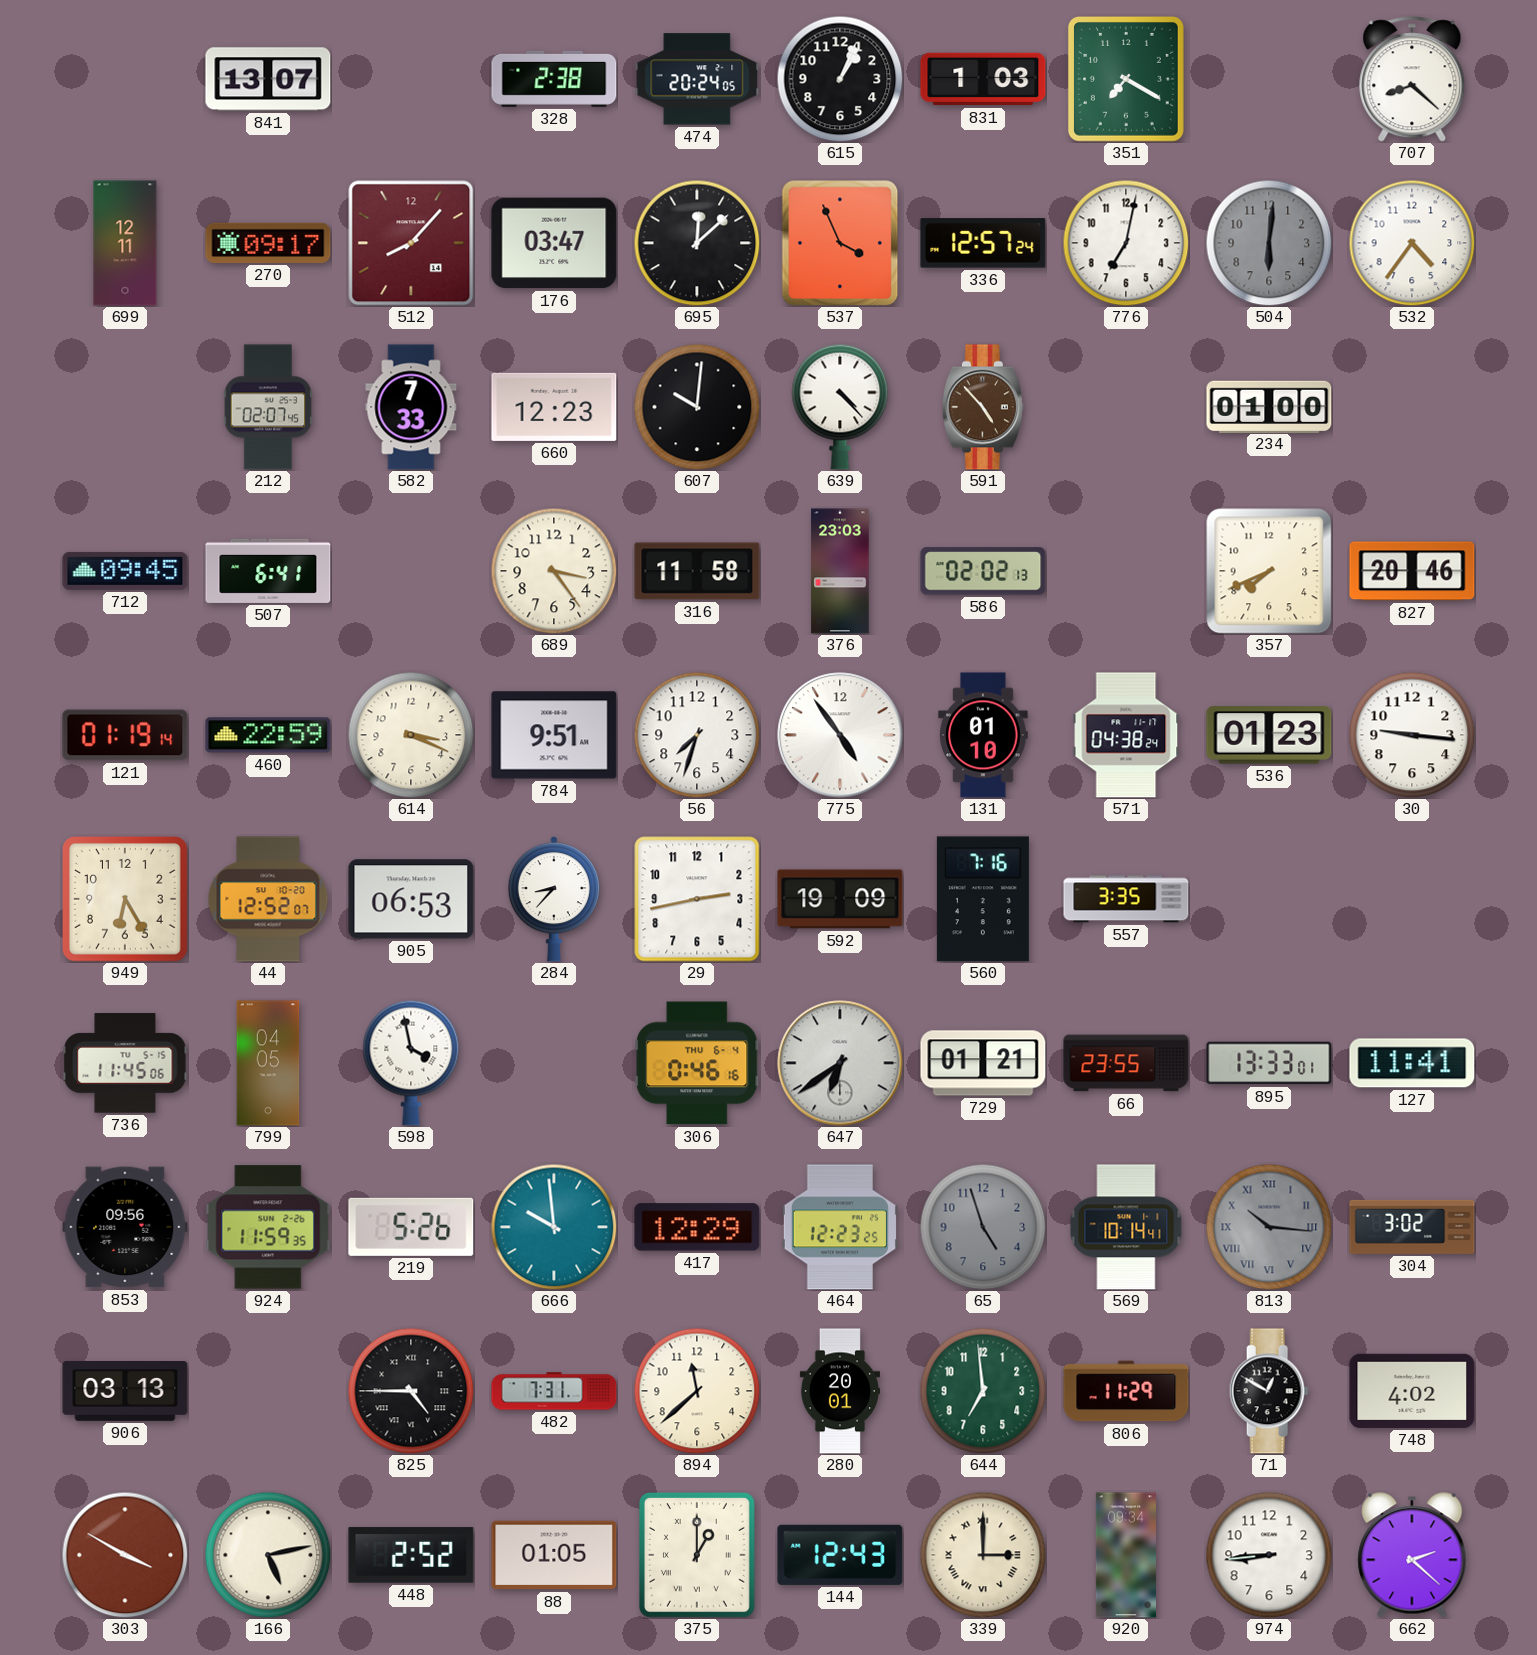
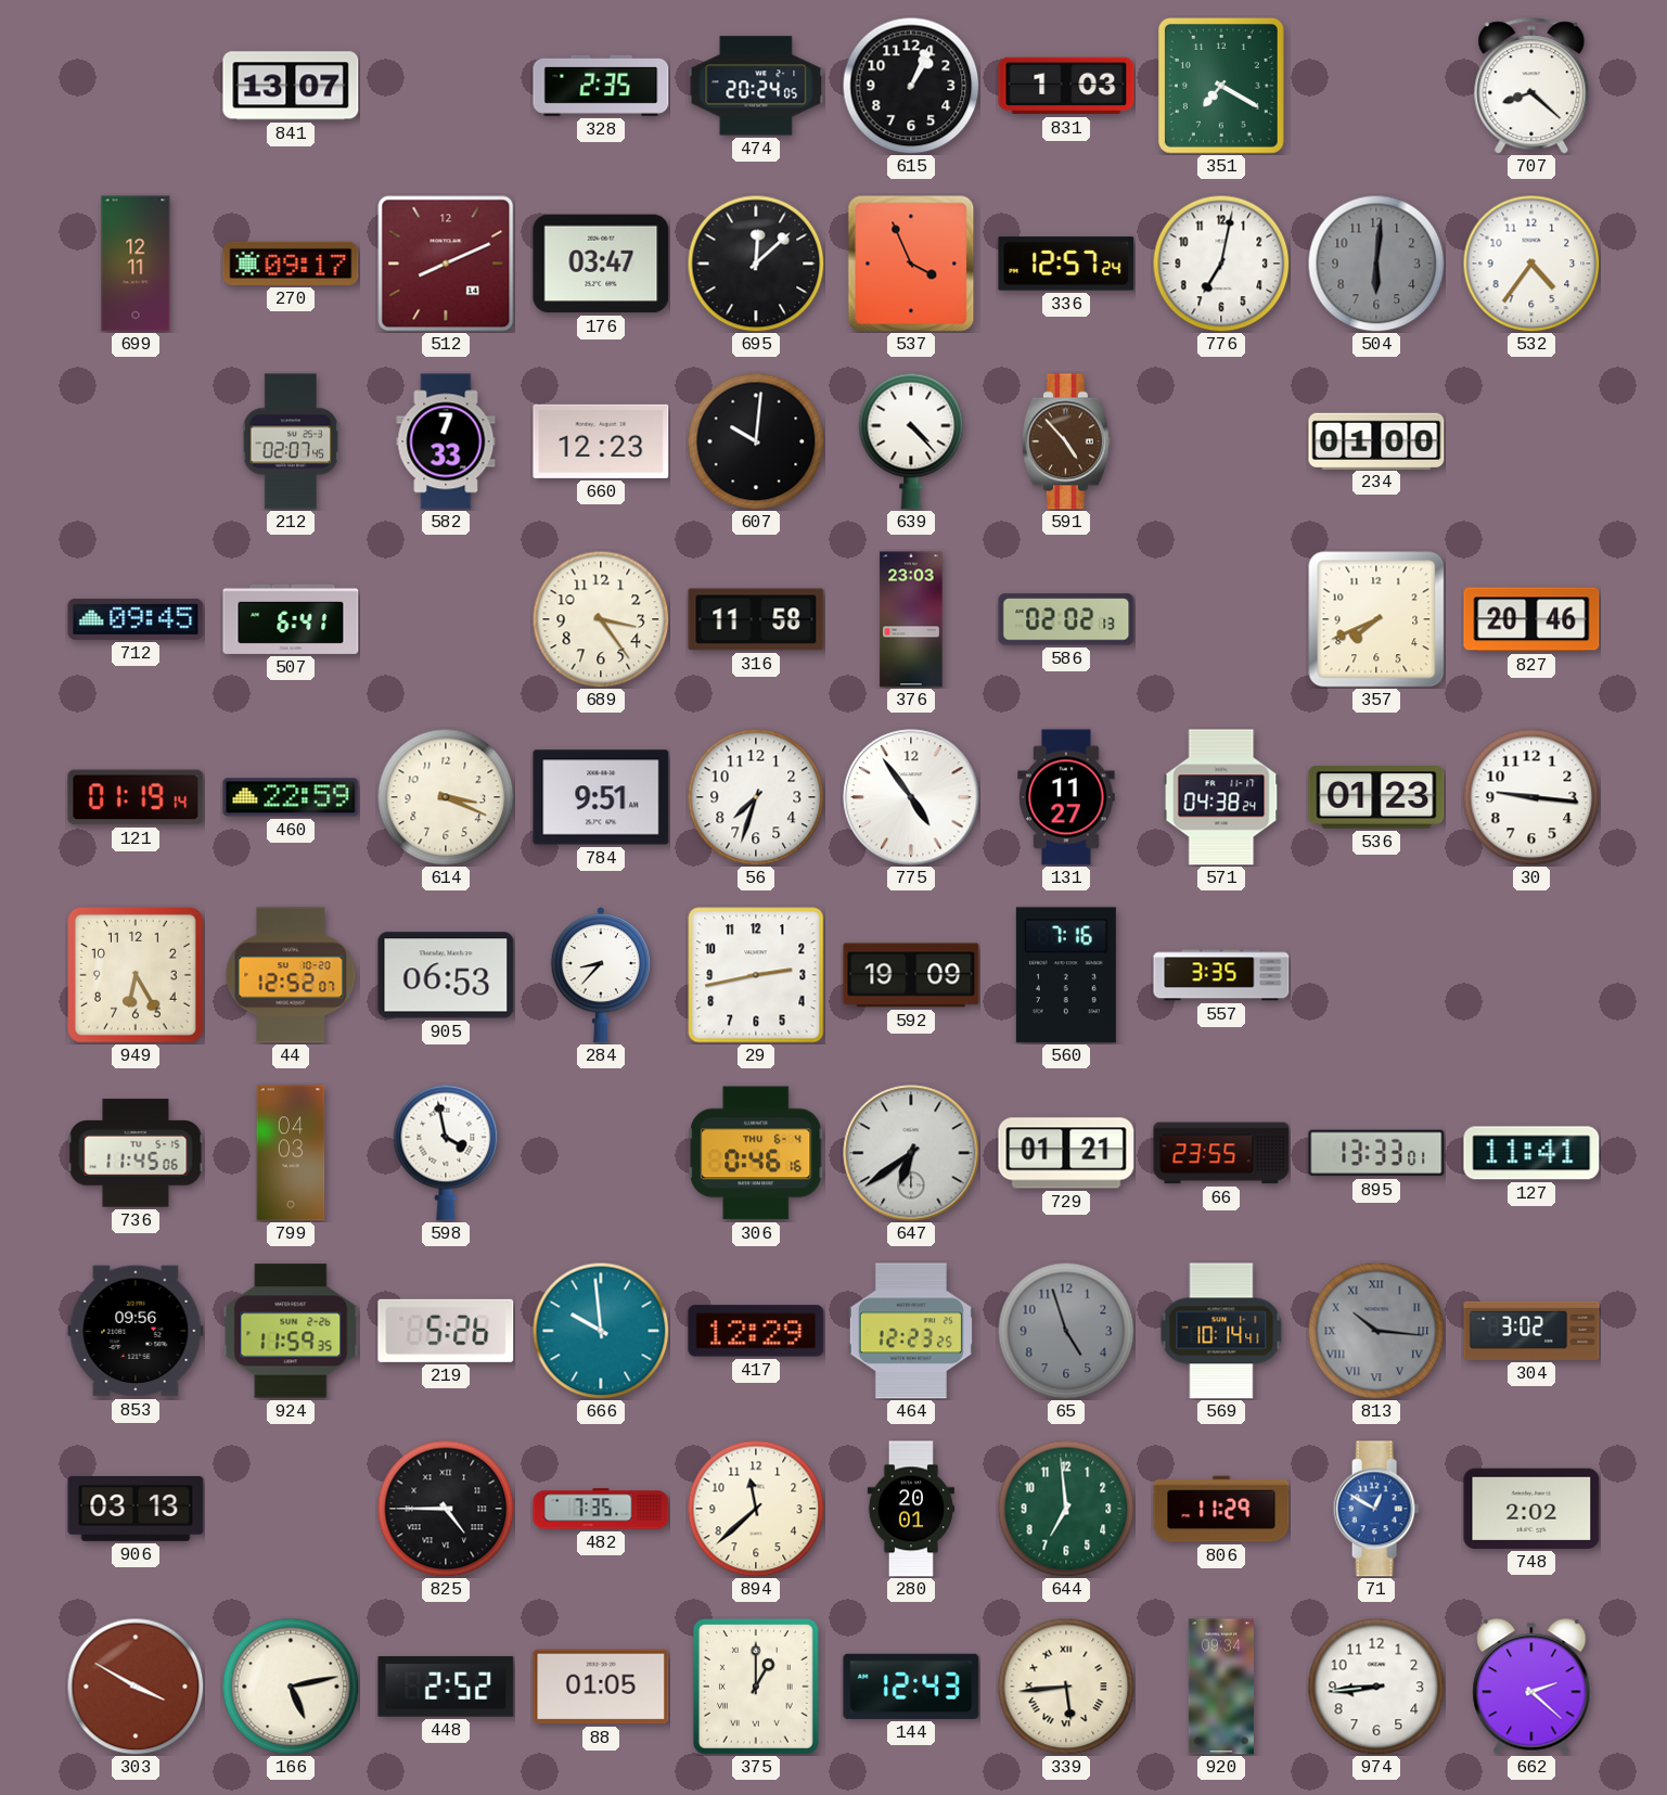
328: 2:38 -> 2:35 (601, 86)
512: 8:07 -> 8:11 (446, 264)
131: 01:10 -> 11:27 (1066, 797)
799: 04:05 -> 04:03 (291, 1153)
482: 7:31 -> 7:35 (601, 1509)
71 dial: black -> blue (1376, 1509)
748: 4:02 -> 2:02 (1531, 1509)
339: 3:00 -> 5:44 (1066, 1687)
